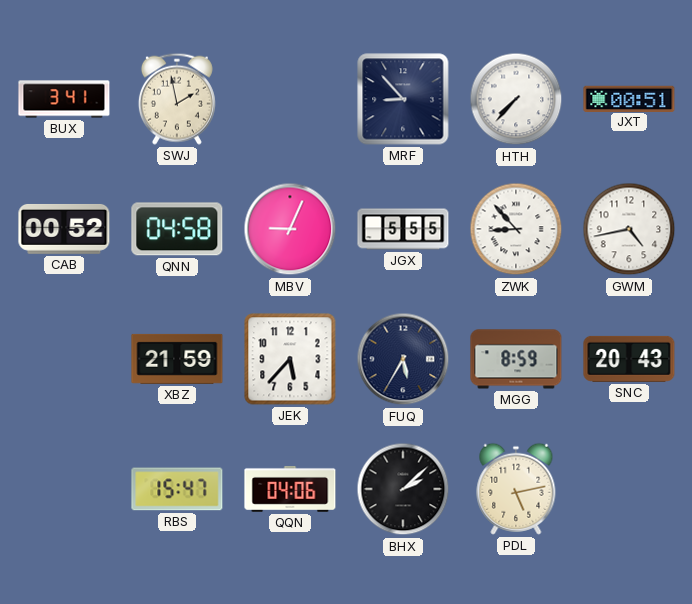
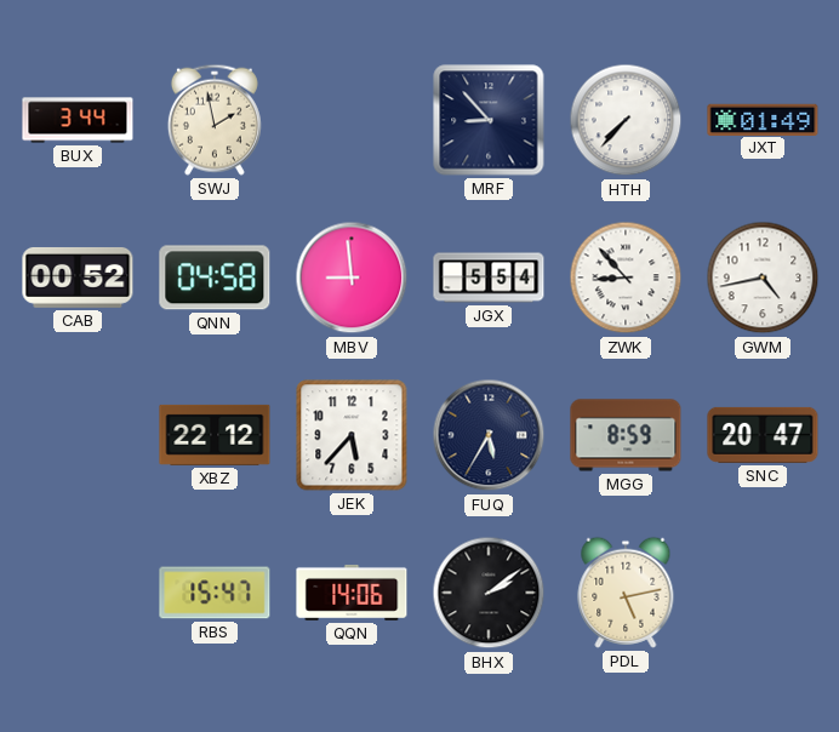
BUX: 3:41 -> 3:44 (78, 120)
JXT: 00:51 -> 01:49 (763, 119)
MBV: 9:04 -> 8:59 (352, 278)
JGX: 5:55 -> 5:54 (489, 278)
XBZ: 21:59 -> 22:12 (215, 435)
SNC: 20:43 -> 20:47 (763, 435)
QQN: 04:06 -> 14:06 (352, 593)
BHX: 2:08 -> 2:09 (489, 593)
